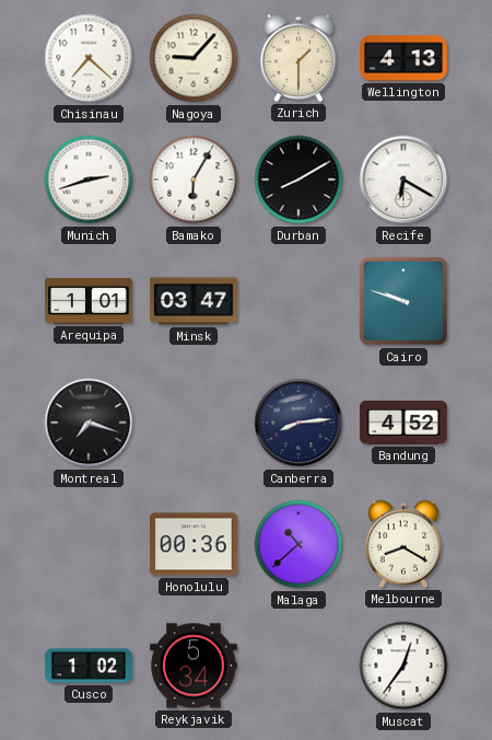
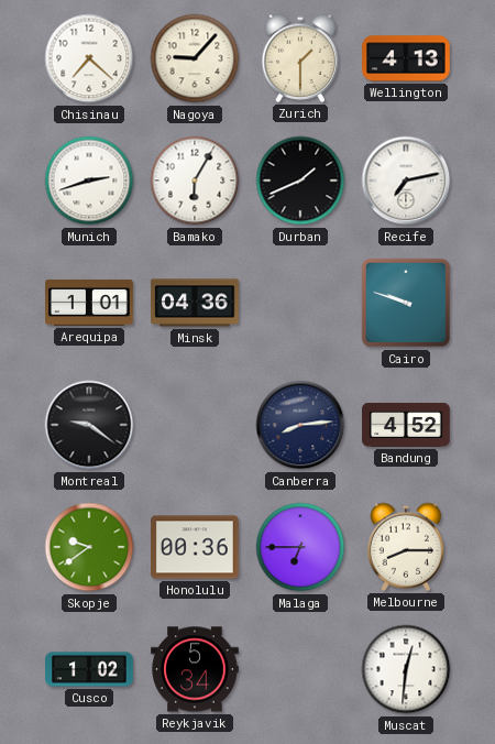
Durban: 8:10 -> 1:41 (300, 180)
Recife: 6:20 -> 7:13 (406, 180)
Minsk: 03:47 -> 04:36 (195, 303)
Montreal: 7:18 -> 9:21 (89, 425)
Skopje: none -> 9:39 (89, 547)
Malaga: 10:38 -> 6:45 (300, 547)
Melbourne: 8:20 -> 8:15 (406, 547)
Muscat: 12:36 -> 12:31 (406, 669)
